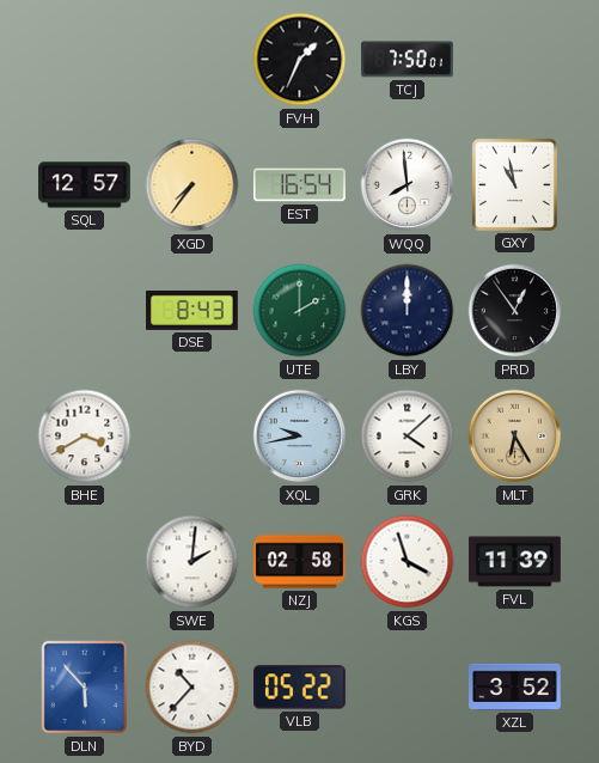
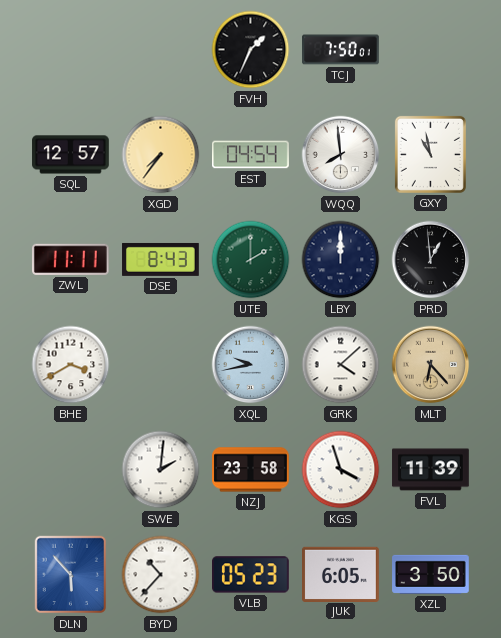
EST: 16:54 -> 04:54 (251, 155)
ZWL: none -> 11:11 (70, 259)
PRD: 12:54 -> 12:59 (431, 260)
MLT: 6:25 -> 6:23 (431, 365)
NZJ: 02:58 -> 23:58 (251, 470)
VLB: 05:22 -> 05:23 (251, 575)
JUK: none -> 6:05 (341, 574)
XZL: 3:52 -> 3:50 (431, 574)
